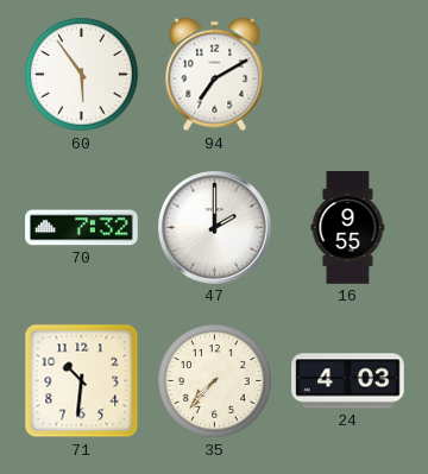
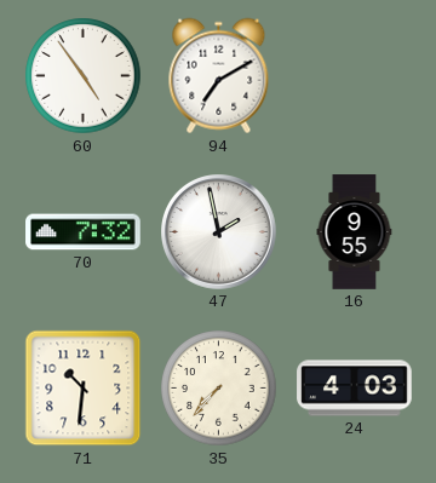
60: 5:54 -> 4:54 (84, 76)
47: 2:00 -> 1:58 (219, 232)
